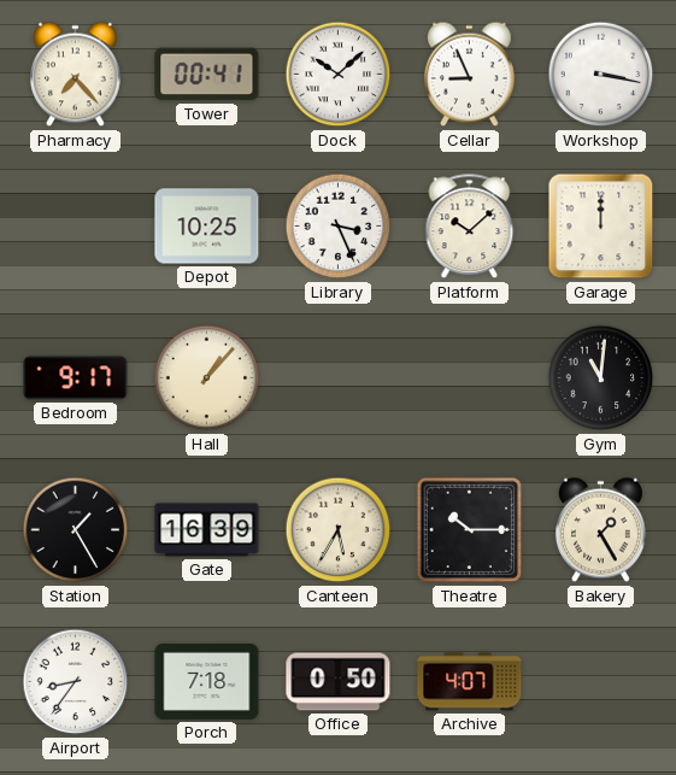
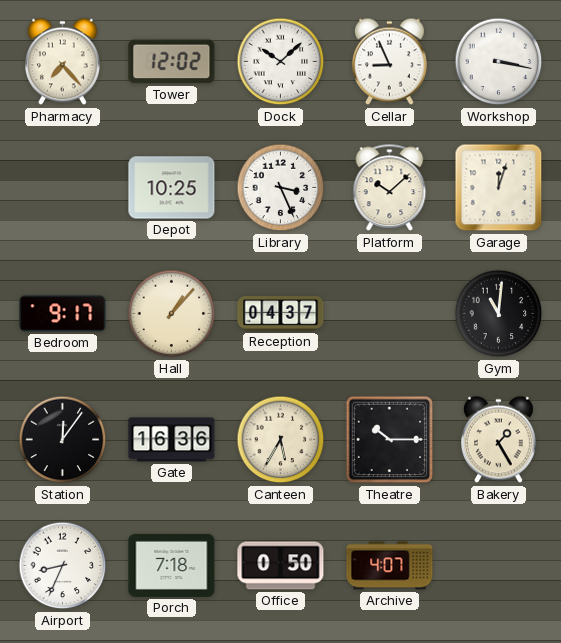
Tower: 00:41 -> 12:02 (172, 62)
Garage: 12:00 -> 12:03 (499, 188)
Reception: none -> 04:37 (281, 314)
Station: 1:25 -> 12:06 (63, 440)
Gate: 16:39 -> 16:36 (172, 440)
Airport: 8:36 -> 8:34 (63, 566)
